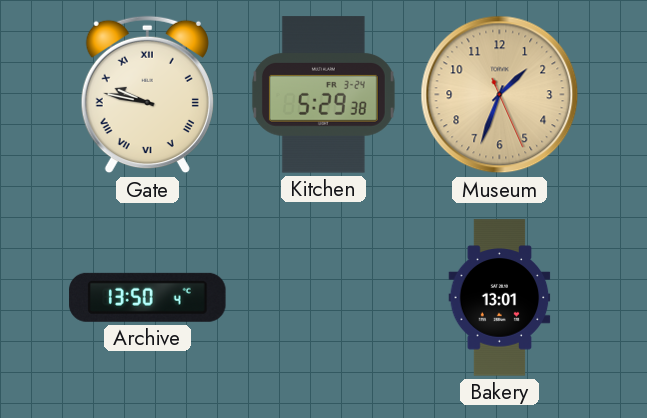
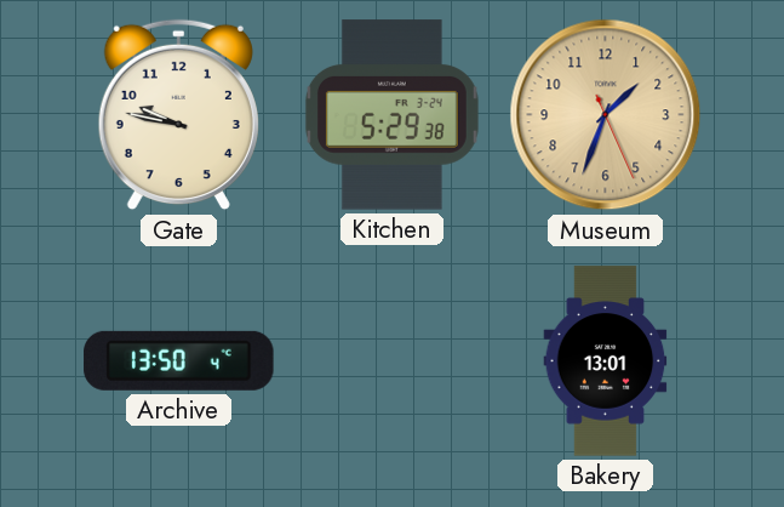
Gate numerals: Roman -> Arabic (178, 115)
